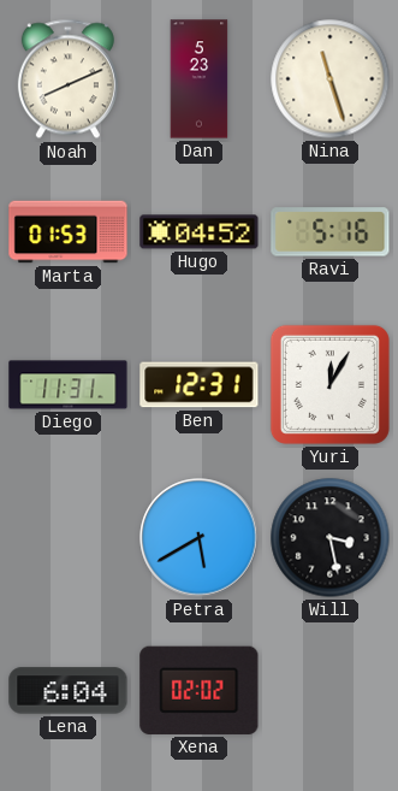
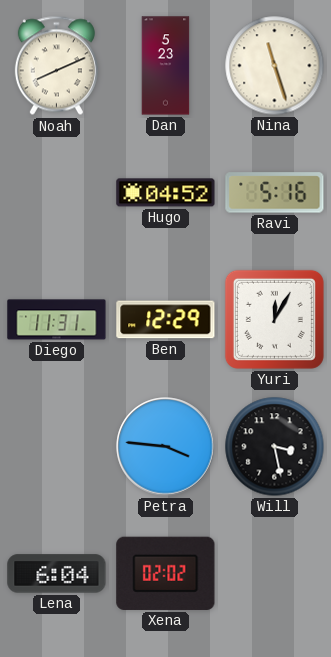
Marta: 01:53 -> none (69, 232)
Ben: 12:31 -> 12:29 (166, 320)
Petra: 5:40 -> 3:46 (166, 447)
